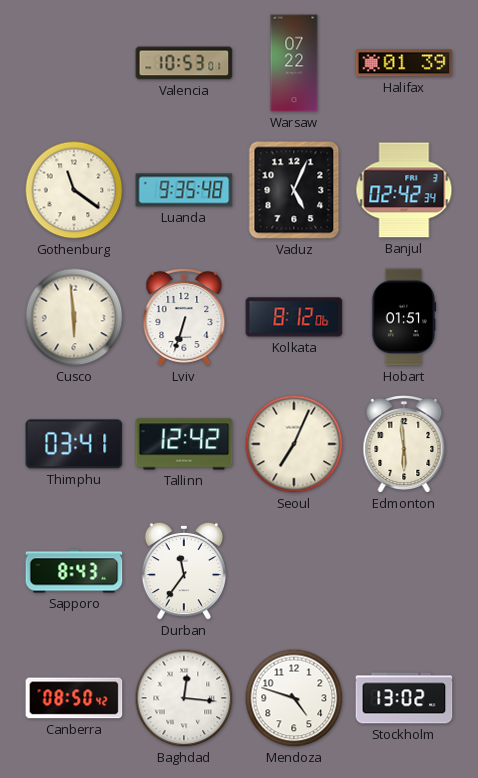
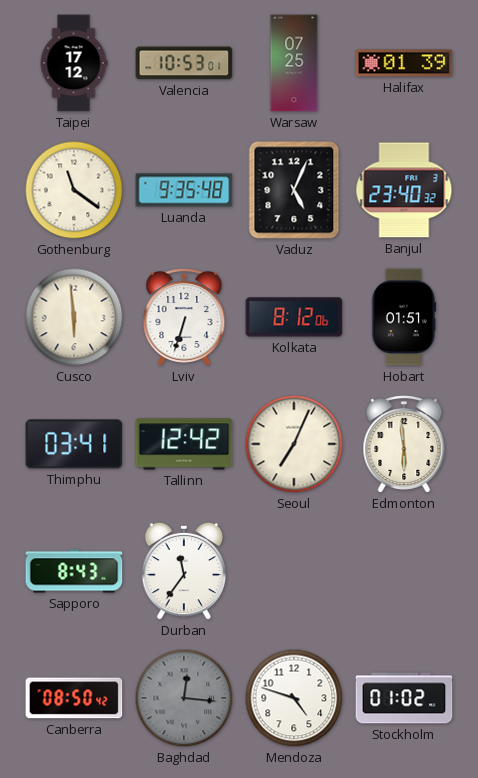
Taipei: none -> 17:12 (74, 63)
Warsaw: 07:22 -> 07:25 (294, 63)
Banjul: 02:42 -> 23:40 (404, 190)
Baghdad dial: white -> grey (184, 698)
Stockholm: 13:02 -> 01:02 (404, 698)
